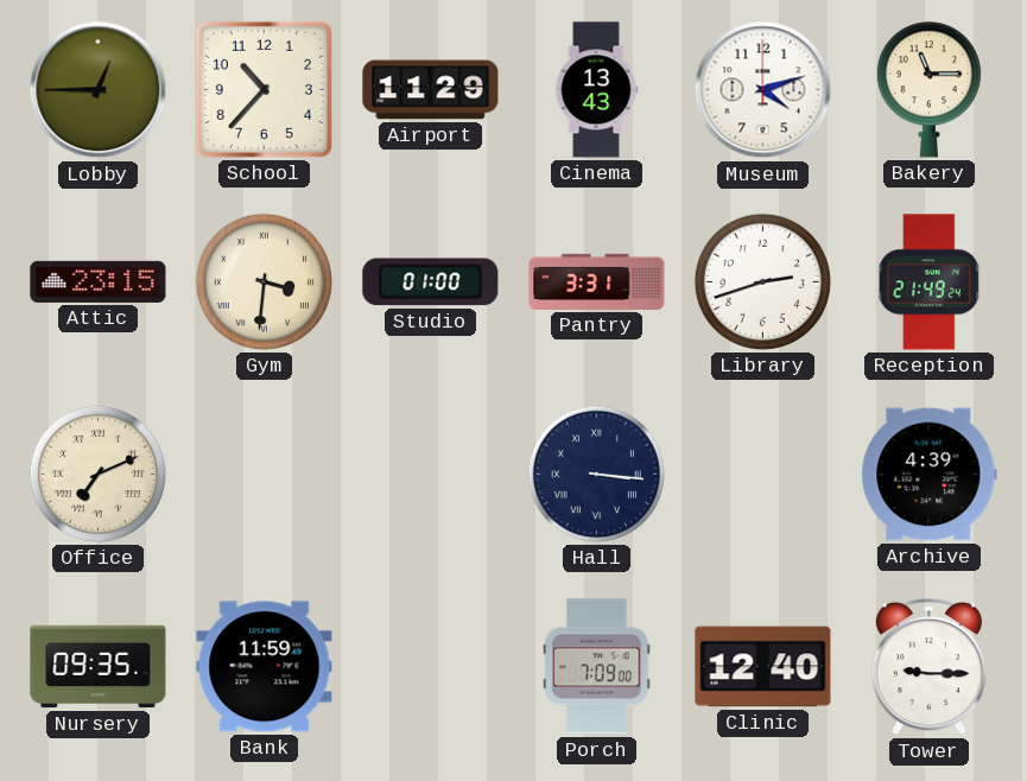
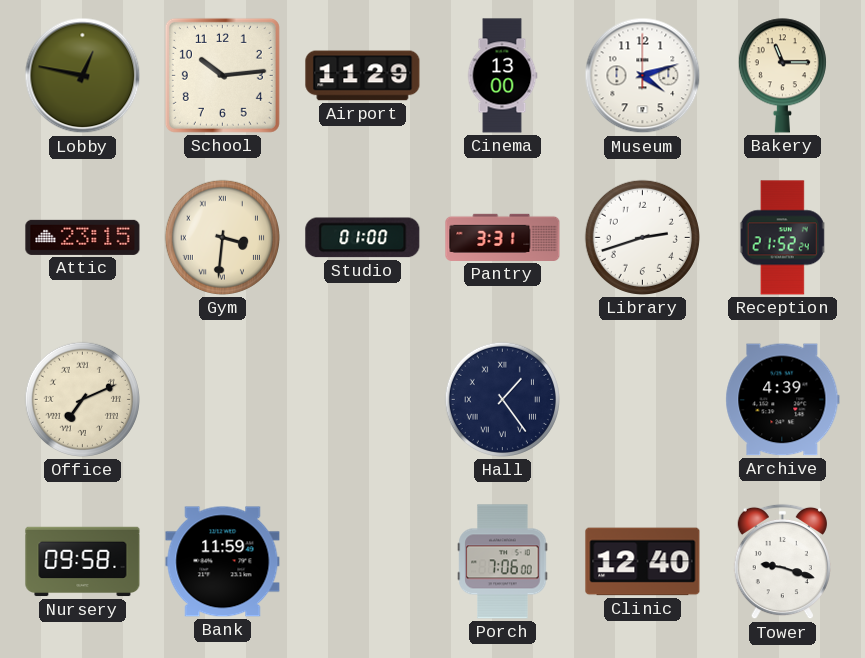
Lobby: 12:45 -> 12:47 (83, 76)
School: 10:37 -> 10:14 (222, 75)
Cinema: 13:43 -> 13:00 (502, 76)
Reception: 21:49 -> 21:52 (783, 238)
Hall: 3:16 -> 1:24 (502, 399)
Nursery: 09:35 -> 09:58 (83, 562)
Porch: 7:09 -> 7:06 (503, 562)
Tower: 9:15 -> 9:18 (782, 562)
